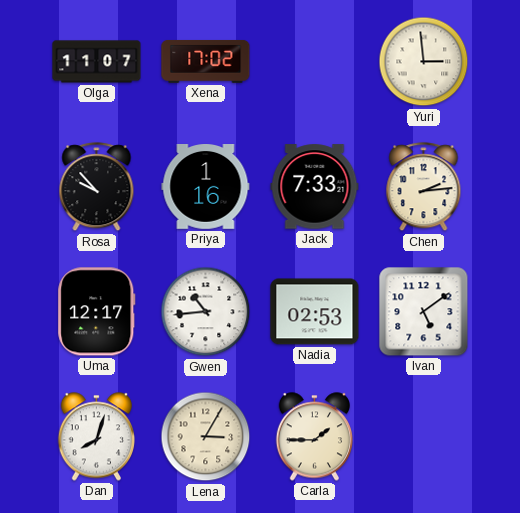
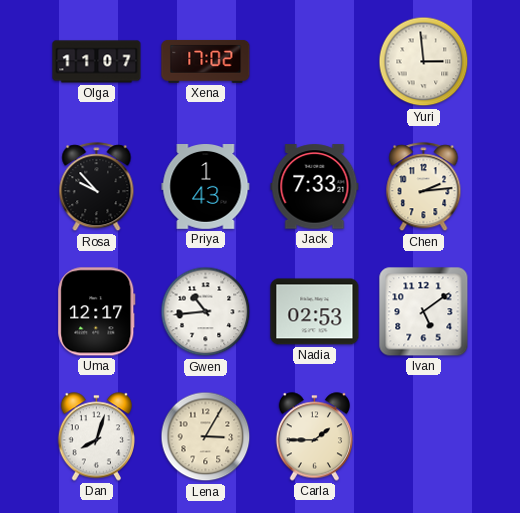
Priya: 1:16 -> 1:43 (206, 187)
